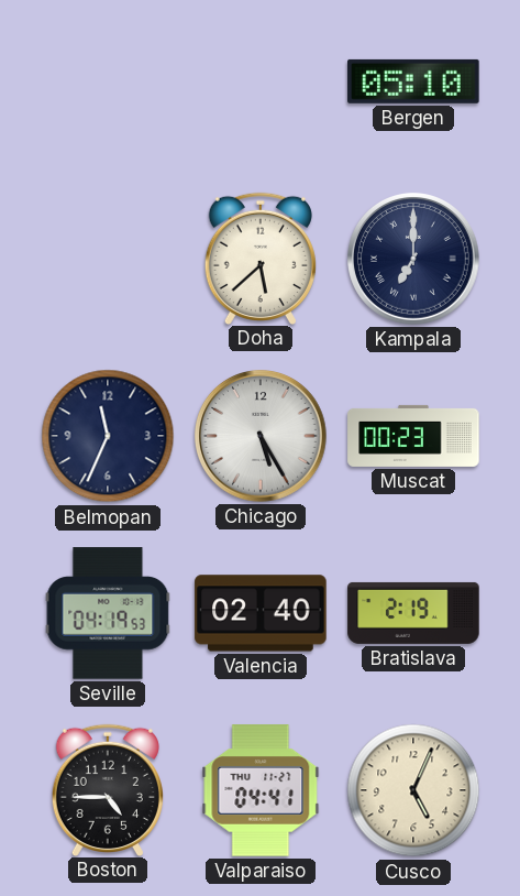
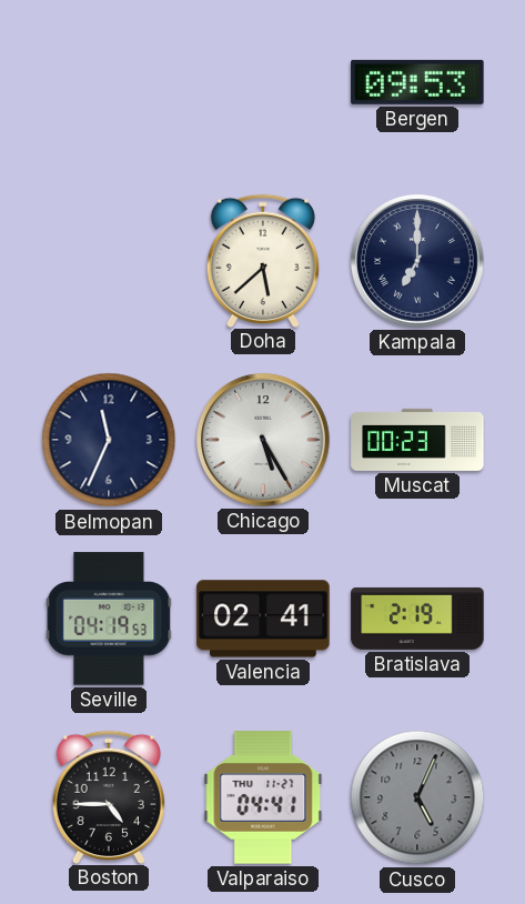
Bergen: 05:10 -> 09:53 (417, 82)
Valencia: 02:40 -> 02:41 (263, 619)
Cusco dial: cream -> grey (417, 797)
